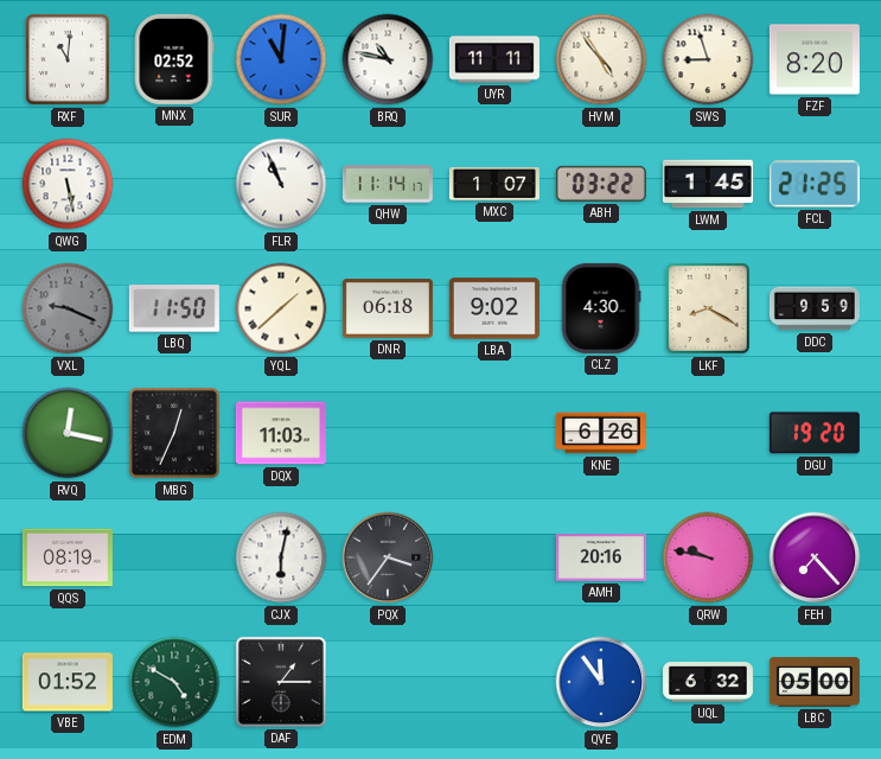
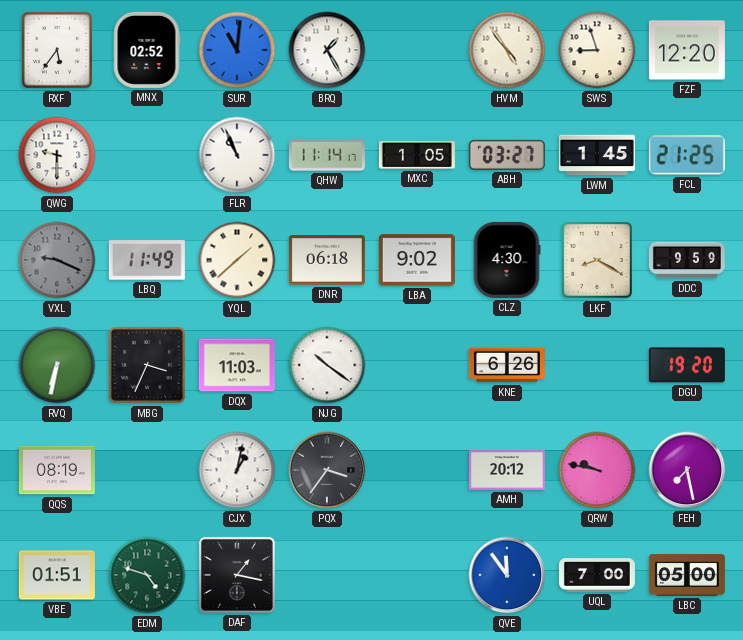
RXF: 11:01 -> 5:36 (57, 50)
BRQ: 10:47 -> 1:25 (327, 50)
UYR: 11:11 -> none (494, 59)
FZF: 8:20 -> 12:20 (687, 50)
QWG: 5:28 -> 9:30 (57, 155)
MXC: 1:07 -> 1:05 (417, 156)
ABH: 03:22 -> 03:27 (507, 155)
LBQ: 11:50 -> 11:49 (147, 260)
RVQ: 12:17 -> 6:32 (57, 365)
MBG: 12:34 -> 3:34 (147, 365)
NJG: none -> 10:21 (327, 365)
CJX: 6:02 -> 1:02 (237, 470)
AMH: 20:16 -> 20:12 (507, 470)
FEH: 7:23 -> 7:28 (687, 470)
VBE: 01:52 -> 01:51 (57, 575)
EDM: 4:50 -> 4:48 (147, 575)
DAF: 1:15 -> 1:17 (237, 575)
UQL: 6:32 -> 7:00 (597, 575)
